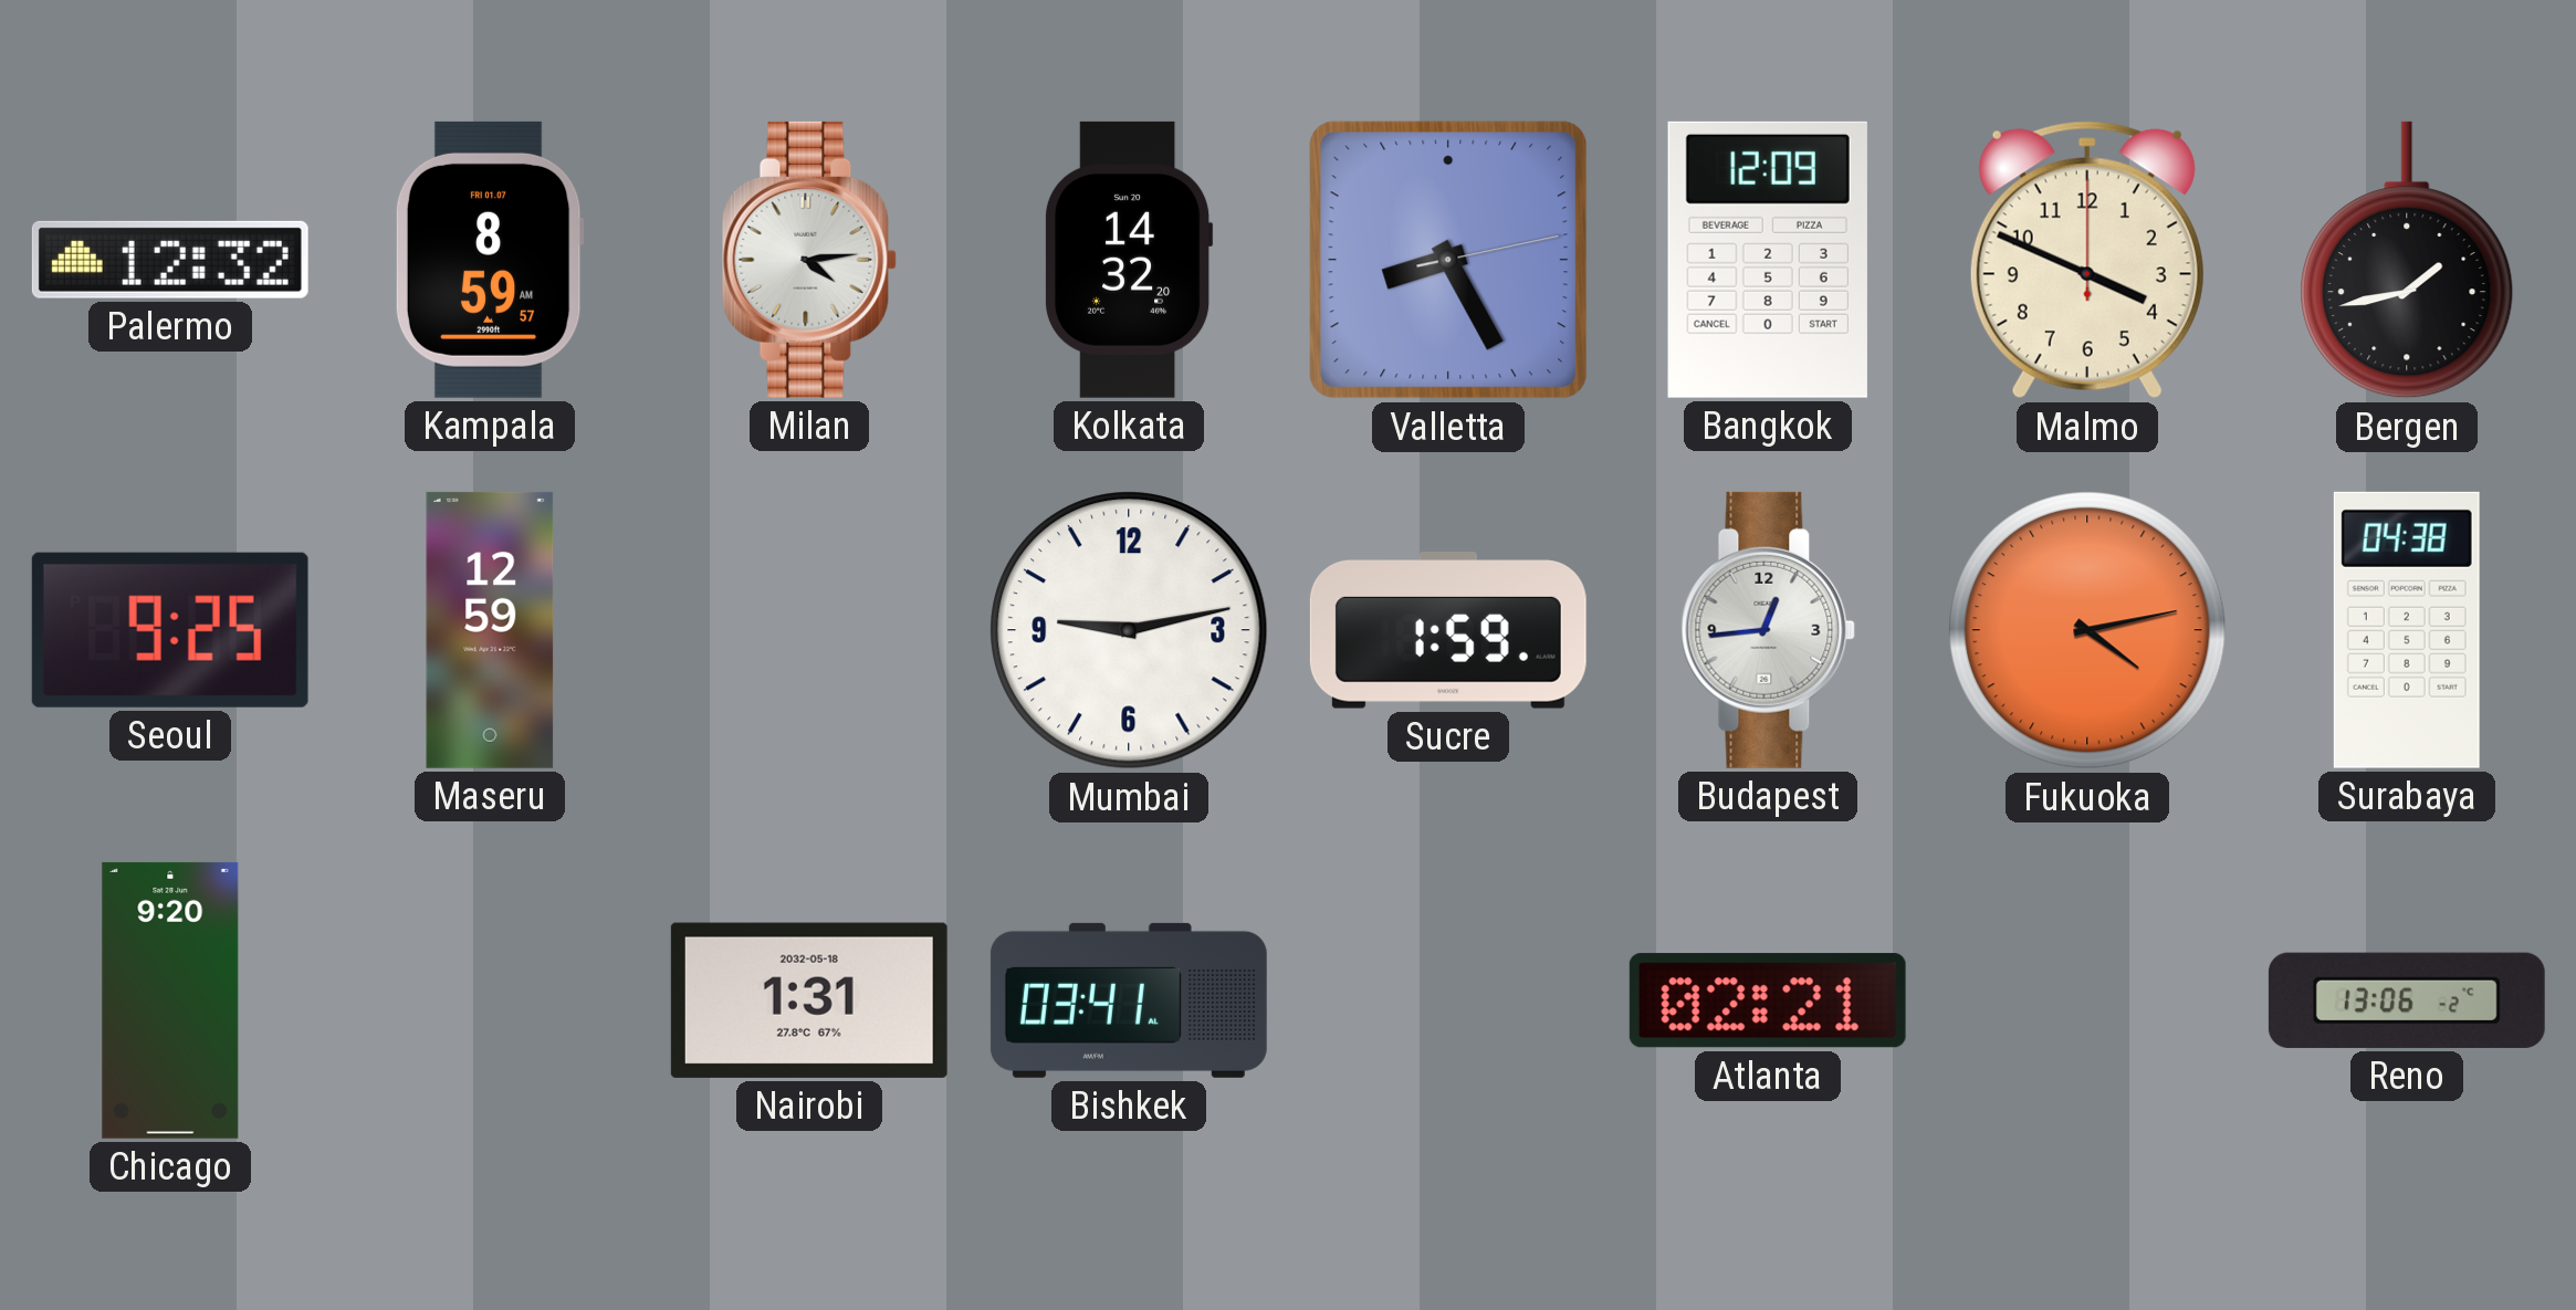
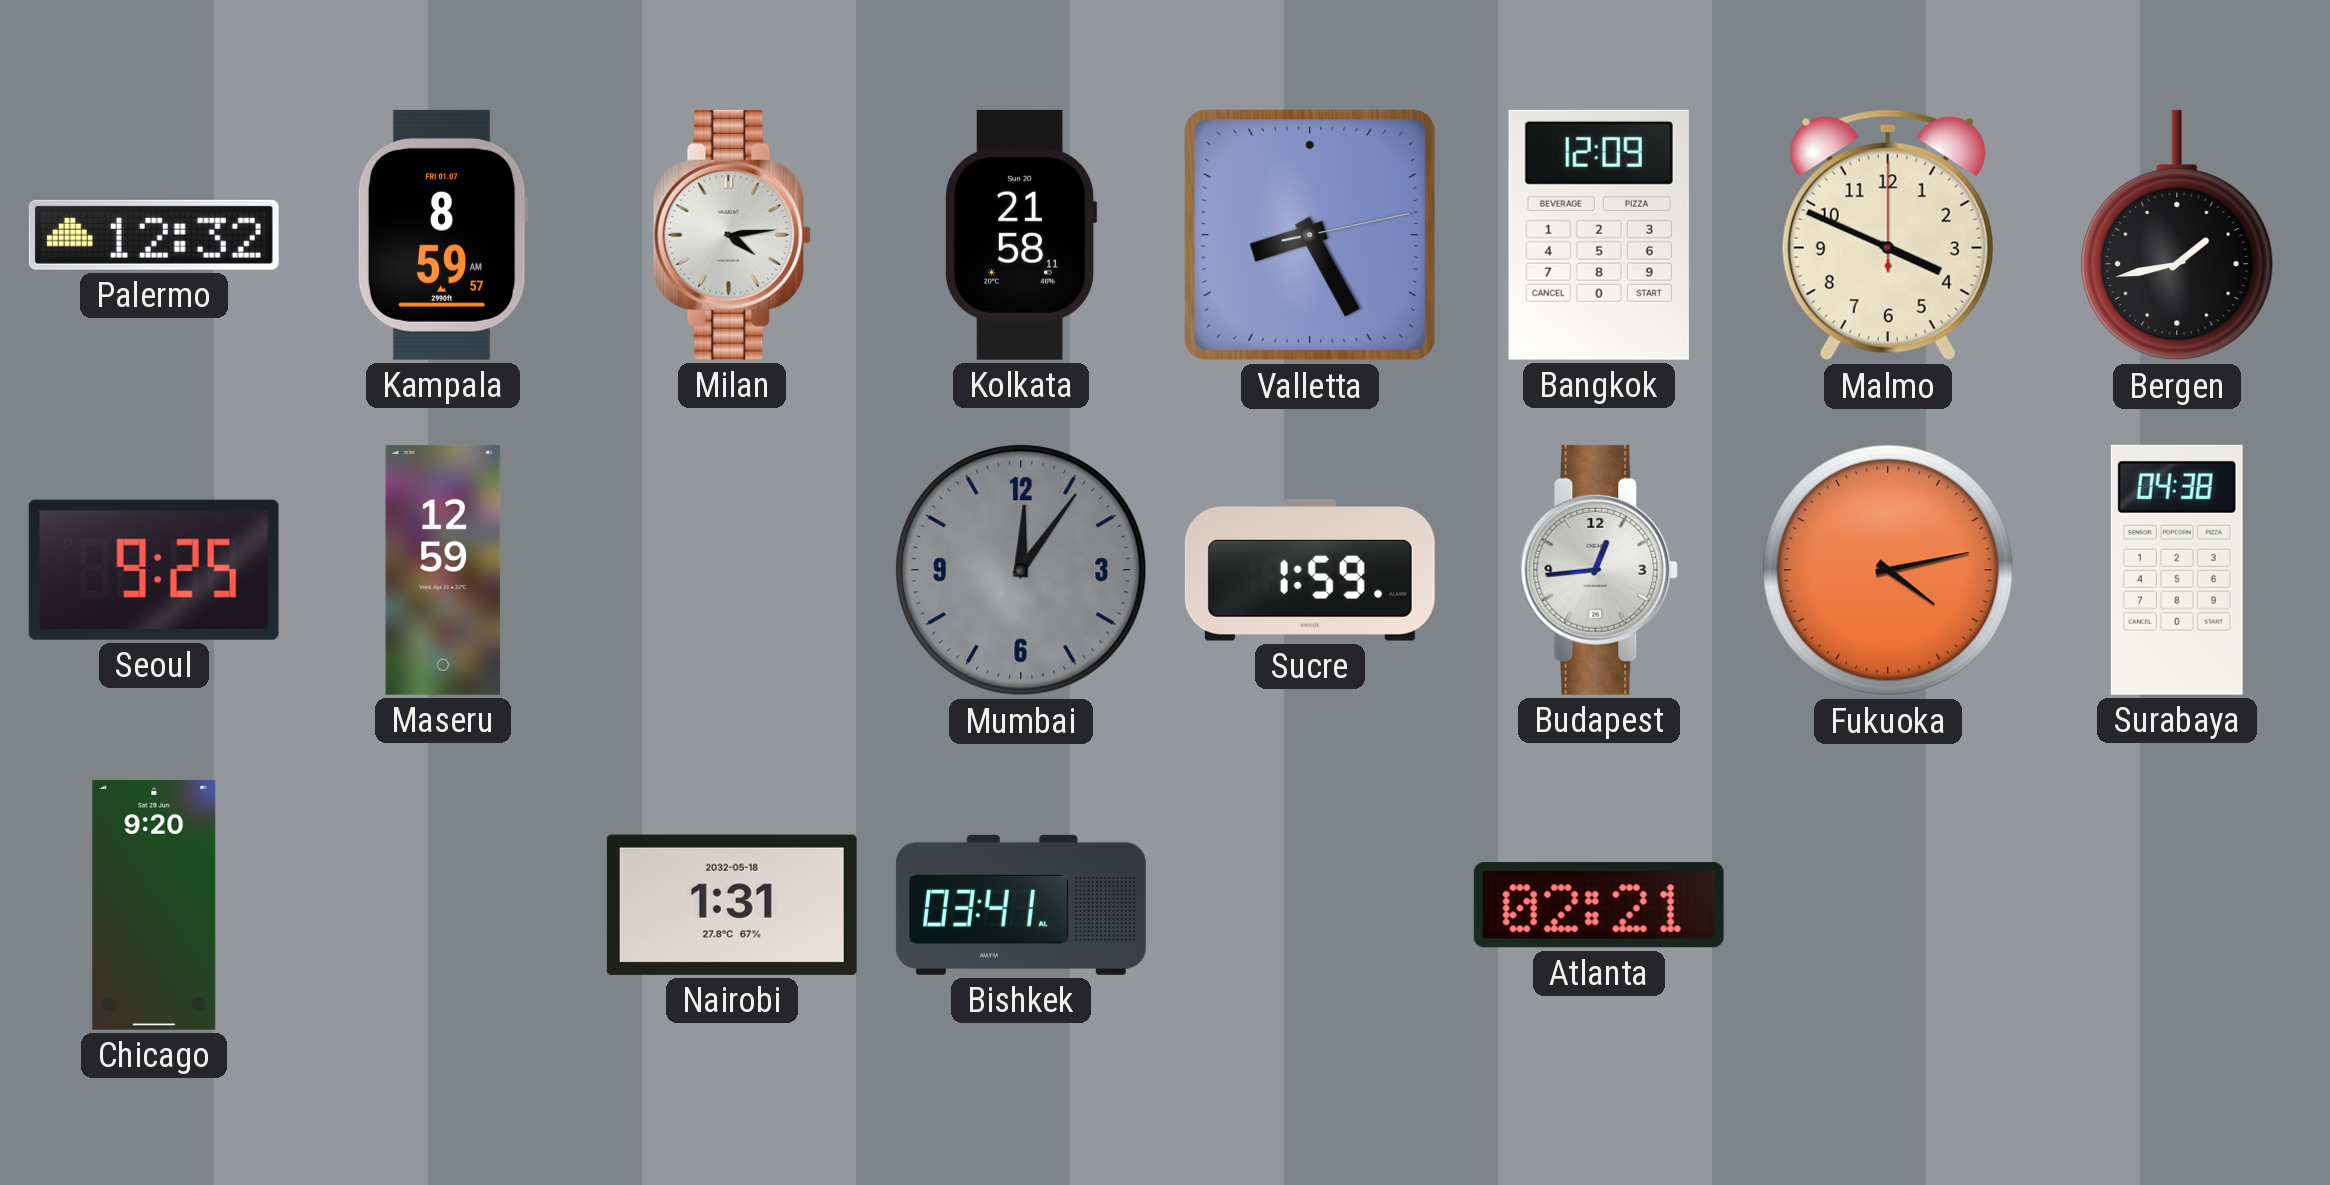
Kolkata: 14:32 -> 21:58 (1021, 235)
Mumbai: 9:13 -> 12:06 (1021, 570)
Mumbai dial: white -> grey (1021, 570)
Reno: 13:06 -> none (2407, 1000)
